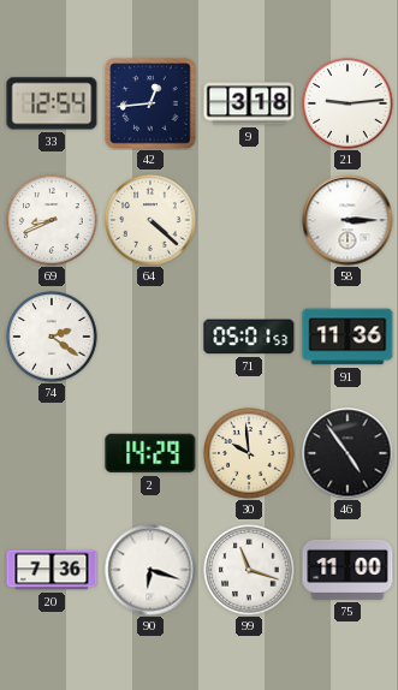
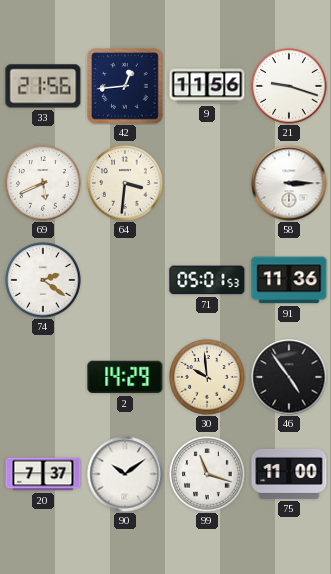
33: 12:54 -> 21:56 (43, 86)
9: 3:18 -> 11:56 (207, 86)
21: 9:14 -> 9:18 (289, 86)
69: 8:41 -> 5:41 (43, 183)
64: 4:22 -> 3:31 (125, 183)
20: 7:36 -> 7:37 (43, 474)
90: 6:18 -> 10:09 (125, 474)
